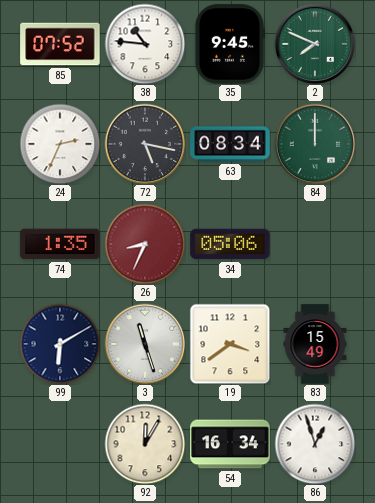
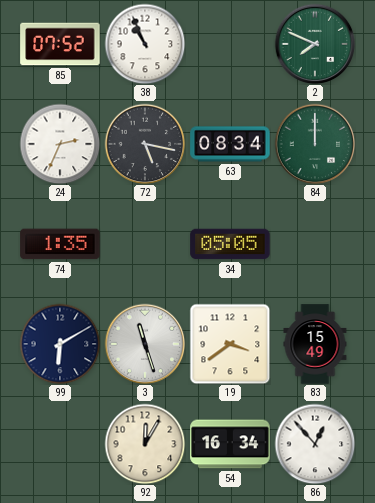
38: 10:46 -> 10:56 (145, 44)
35: 9:45 -> none (230, 44)
26: 8:34 -> none (145, 244)
34: 05:06 -> 05:05 (230, 244)
86: 12:57 -> 12:53 (315, 444)
